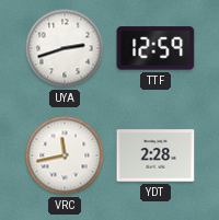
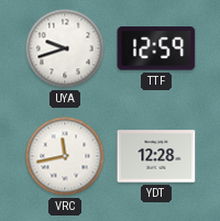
UYA: 2:42 -> 9:42 (65, 48)
YDT: 2:28 -> 12:28 (156, 156)
